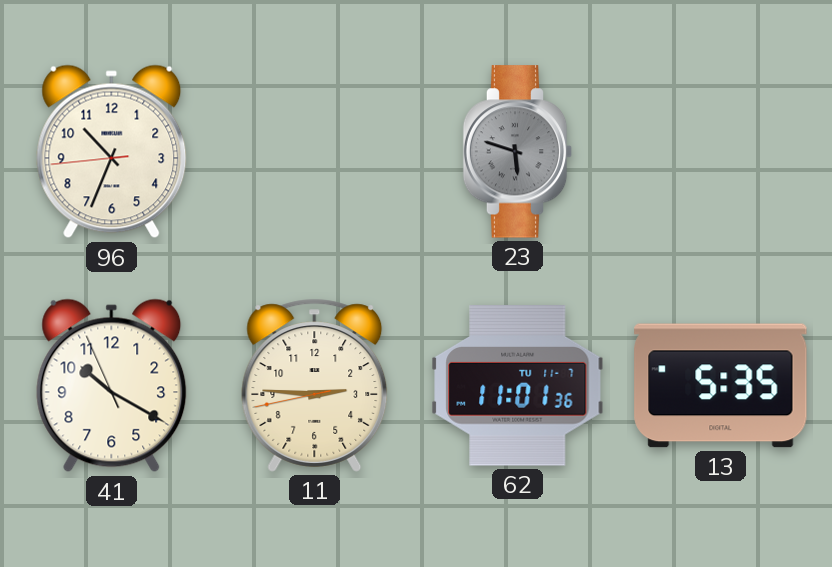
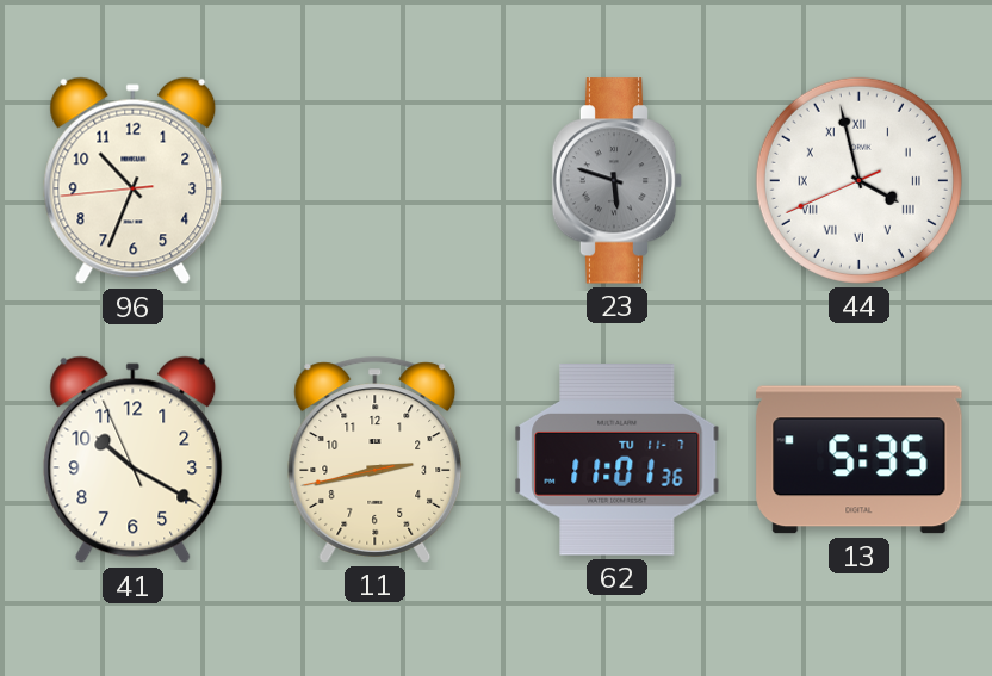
44: none -> 3:57 (858, 180)
11: 2:45 -> 2:42 (376, 459)
